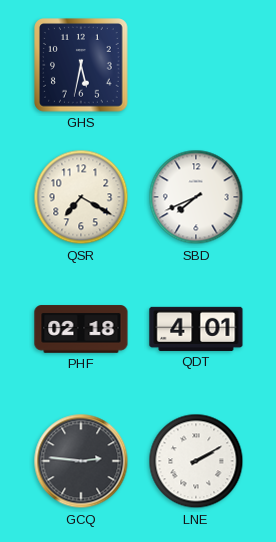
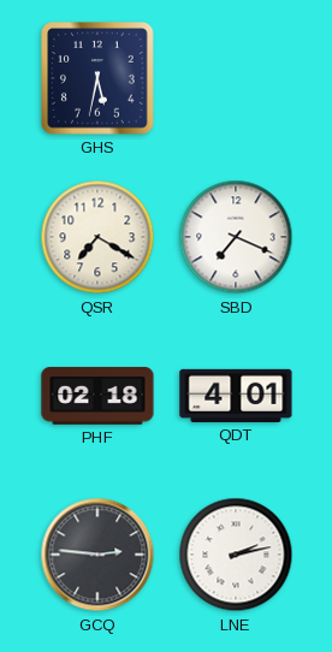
SBD: 7:41 -> 7:19 (236, 237)
LNE: 2:10 -> 2:13 (236, 555)
